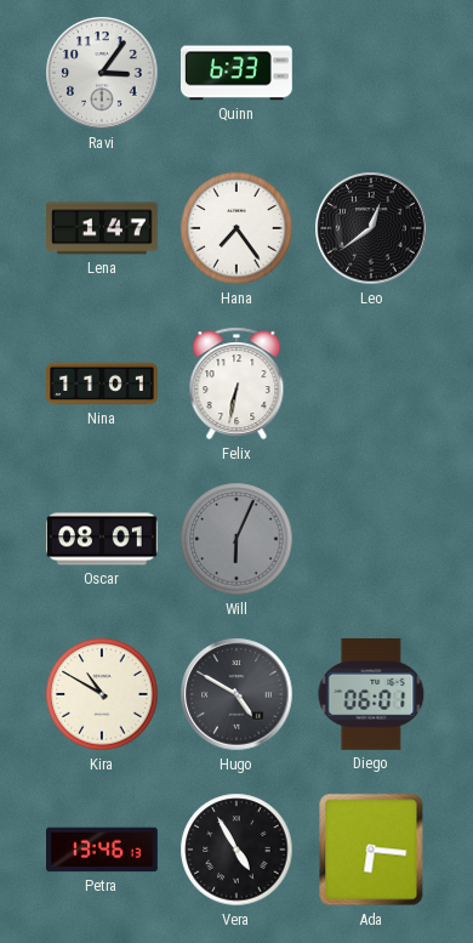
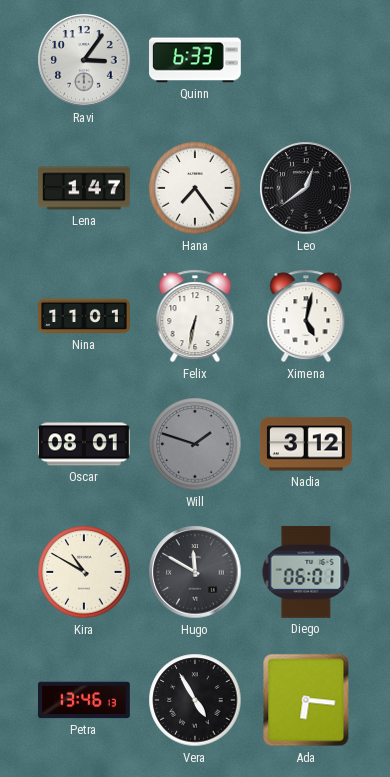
Ximena: none -> 5:02 (306, 316)
Will: 6:04 -> 1:48 (195, 444)
Nadia: none -> 3:12 (306, 444)
Hugo: 4:50 -> 11:50 (195, 572)
